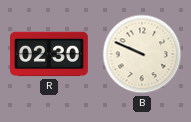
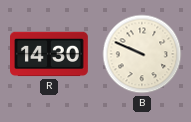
R: 02:30 -> 14:30 (50, 54)
